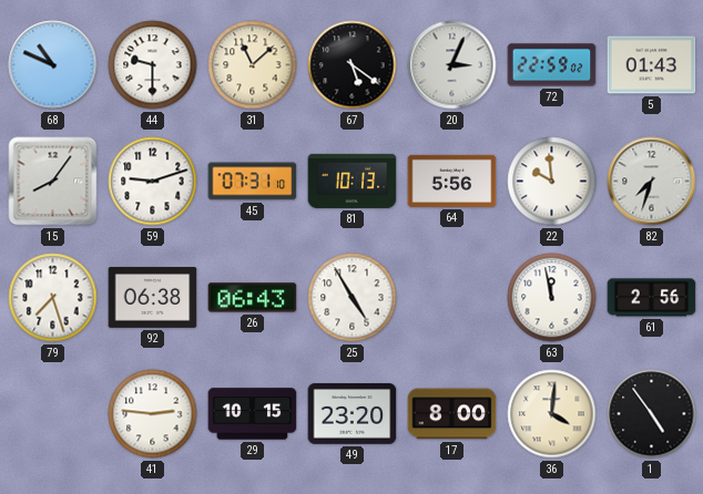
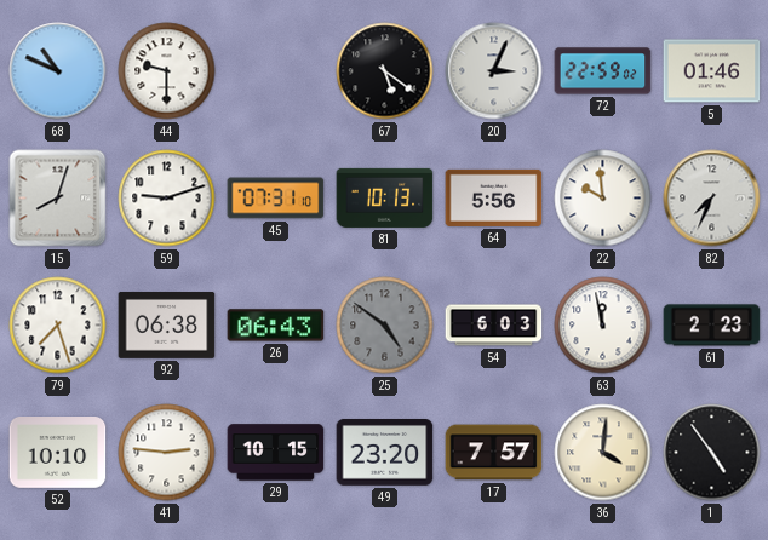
31: 11:08 -> none (253, 65)
5: 01:43 -> 01:46 (712, 71)
15: 8:06 -> 8:03 (58, 199)
82: 7:33 -> 7:34 (712, 199)
25: 4:55 -> 4:51 (385, 326)
25 dial: white -> grey (385, 326)
54: none -> 6:03 (494, 326)
61: 2:56 -> 2:23 (712, 326)
52: none -> 10:10 (58, 453)
17: 8:00 -> 7:57 (494, 453)
